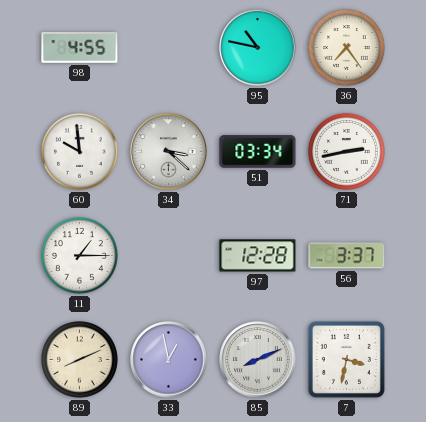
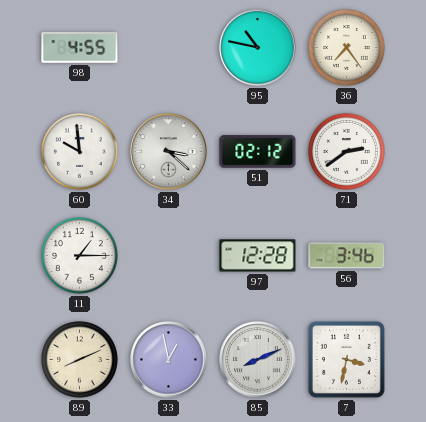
51: 03:34 -> 02:12 (258, 152)
71: 2:43 -> 2:39 (346, 151)
56: 3:37 -> 3:46 (347, 256)
